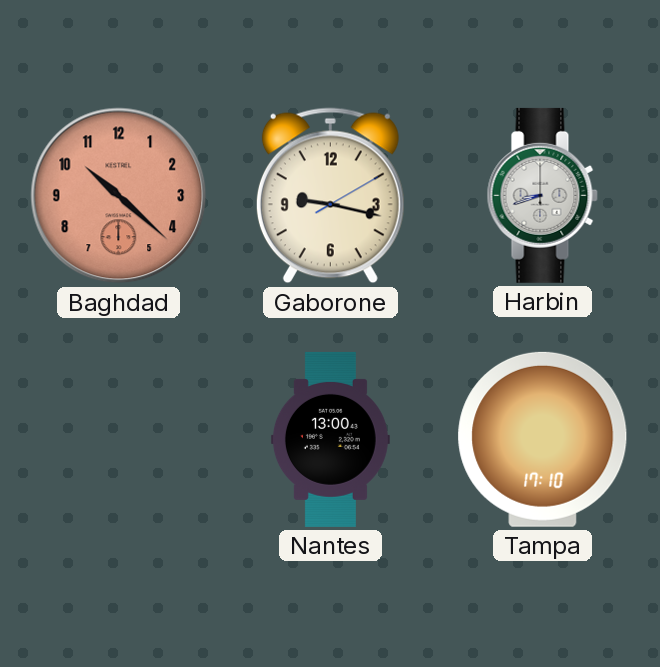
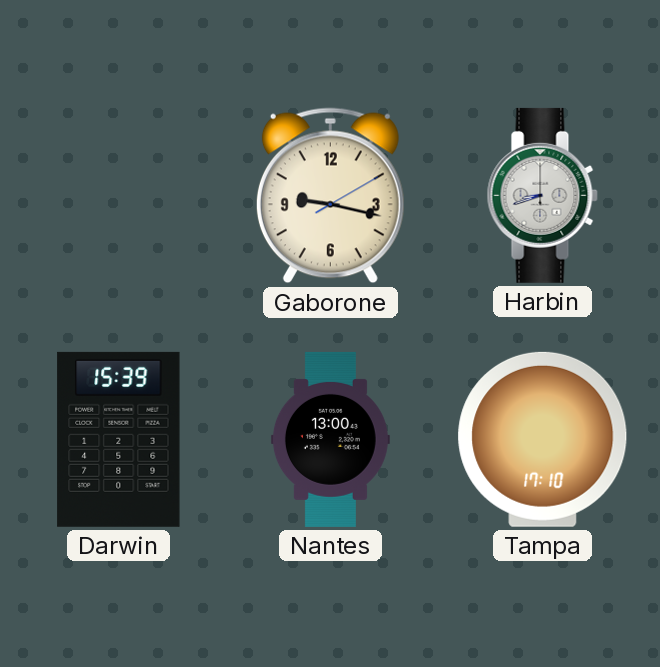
Baghdad: 10:22 -> none (119, 196)
Darwin: none -> 15:39 (119, 439)
